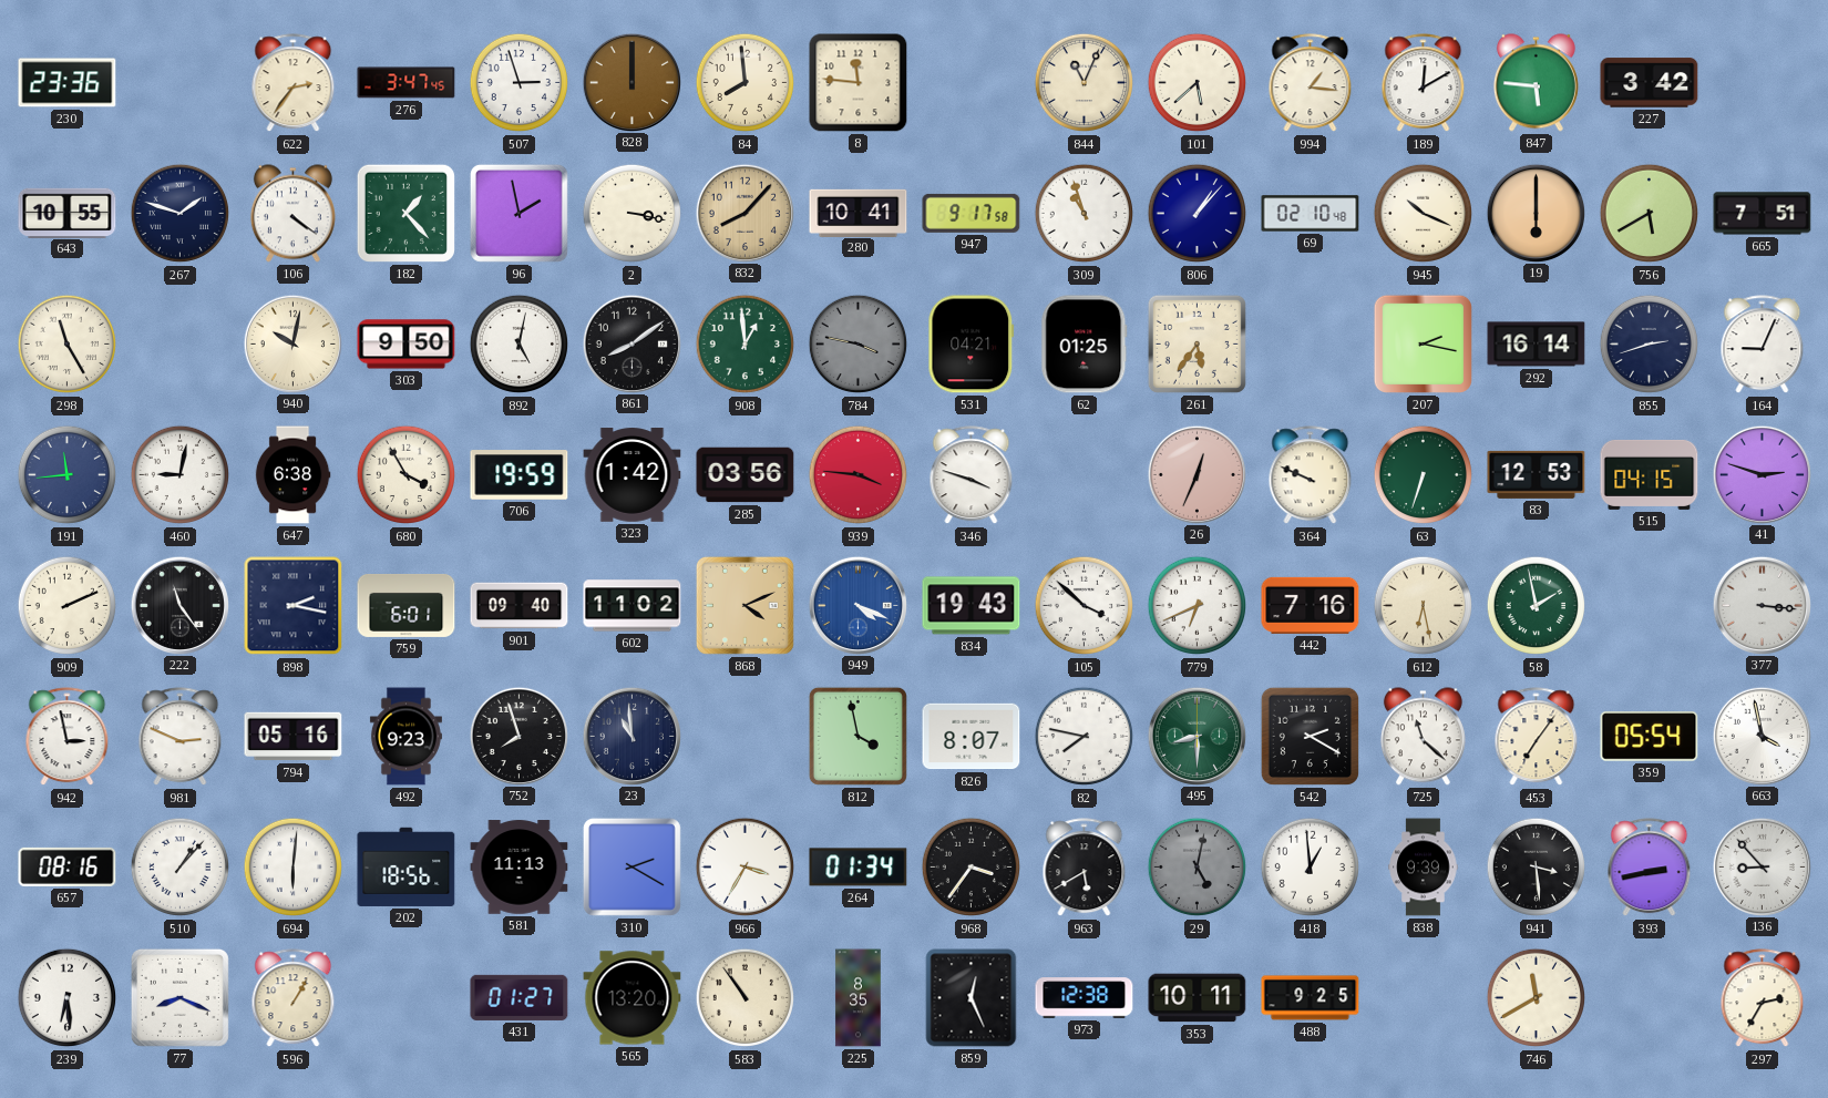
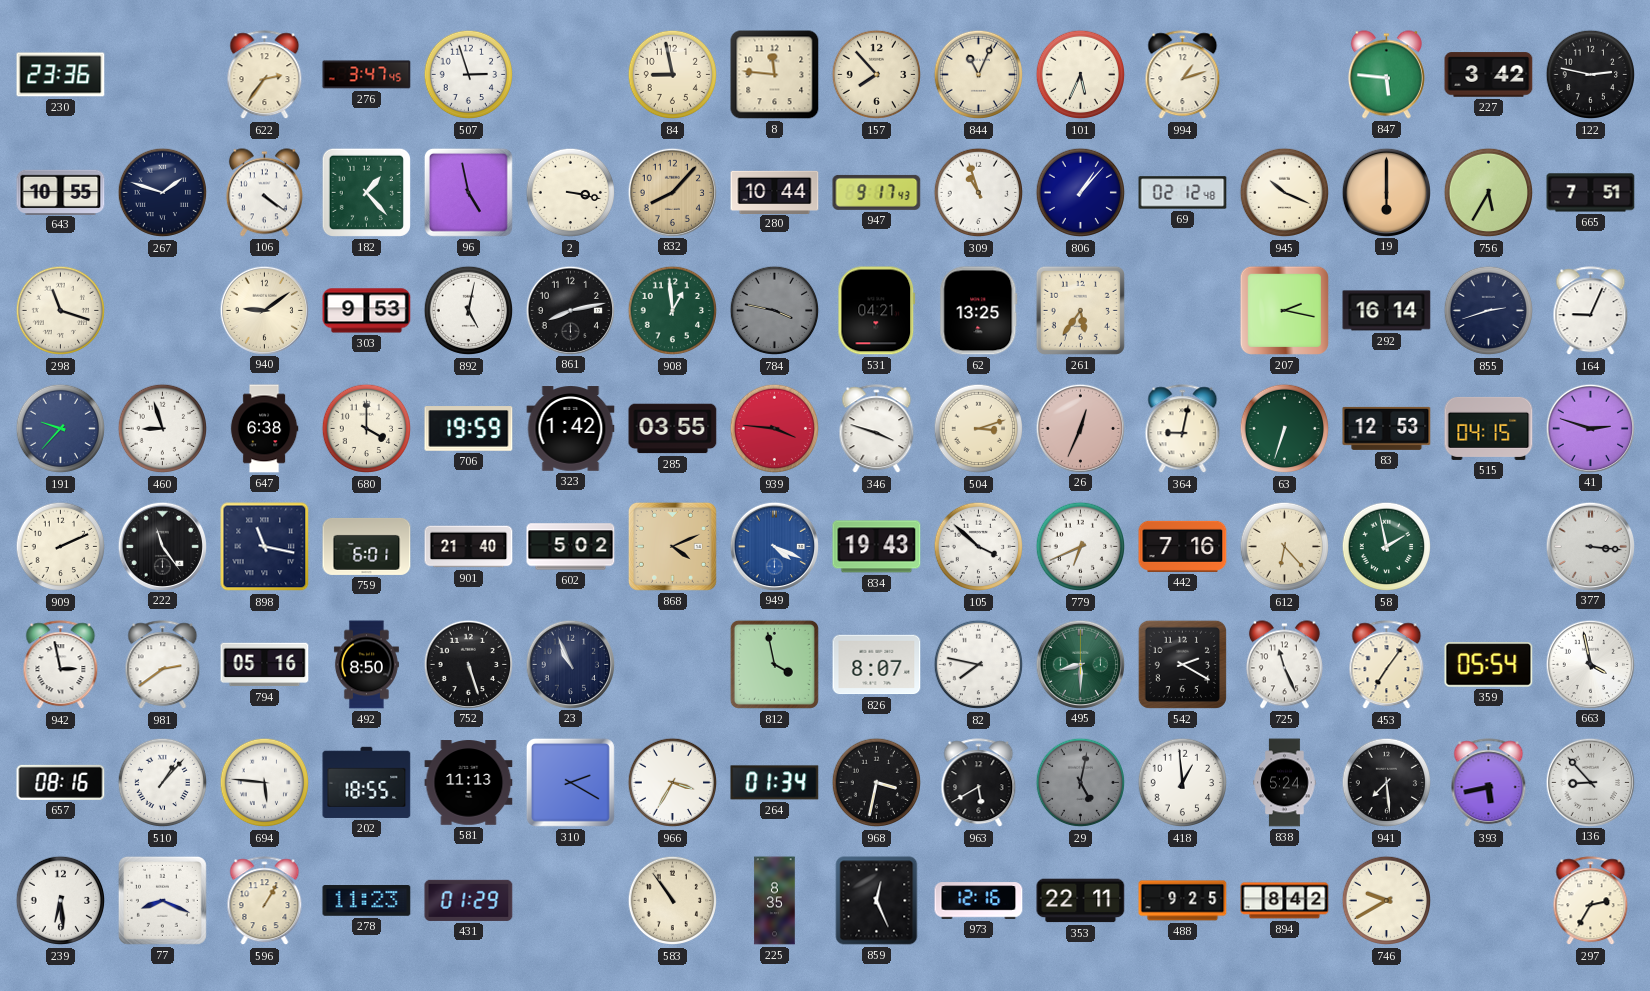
828: 12:00 -> none (631, 82)
84: 7:59 -> 8:58 (673, 75)
157: none -> 7:53 (877, 75)
101: 5:38 -> 5:34 (1081, 75)
994: 1:16 -> 1:12 (1183, 75)
189: 12:10 -> none (1424, 83)
122: none -> 2:47 (1591, 75)
96: 1:58 -> 4:58 (468, 192)
280: 10:41 -> 10:44 (775, 192)
947: 9:17:58 -> 9:17:43 (877, 192)
69: 02:10 -> 02:12 (1183, 193)
756: 5:40 -> 5:35 (1489, 193)
298: 11:25 -> 11:18 (61, 311)
940: 10:02 -> 9:09 (264, 310)
303: 9:50 -> 9:53 (367, 311)
861: 8:09 -> 8:13 (570, 310)
62: 01:25 -> 13:25 (979, 311)
191: 11:44 -> 9:37 (61, 429)
460: 9:02 -> 8:57 (163, 429)
680: 3:55 -> 4:00 (367, 429)
285: 03:56 -> 03:55 (673, 429)
504: none -> 3:12 (979, 429)
364: 9:49 -> 9:02 (1183, 429)
898: 2:17 -> 11:17 (265, 547)
901: 09:40 -> 21:40 (469, 547)
602: 11:02 -> 5:02 (571, 547)
612: 6:28 -> 6:23 (1285, 547)
981: 2:49 -> 2:39 (163, 665)
492: 9:23 -> 8:50 (366, 665)
752: 7:57 -> 5:27 (468, 664)
23: 10:59 -> 10:56 (570, 664)
725: 11:22 -> 11:26 (1284, 665)
694: 6:01 -> 5:46 (265, 783)
202: 18:56 -> 18:55 (367, 782)
968: 3:36 -> 3:32 (877, 783)
838: 9:39 -> 5:24 (1285, 783)
941: 3:29 -> 7:29 (1387, 783)
393: 2:43 -> 5:43 (1489, 783)
278: none -> 11:23 (367, 901)
431: 01:27 -> 01:29 (469, 900)
565: 13:20 -> none (633, 998)
973: 12:38 -> 12:16 (979, 901)
353: 10:11 -> 22:11 (1081, 901)
894: none -> 8:42 (1285, 901)
746: 11:40 -> 9:40 (1387, 901)
